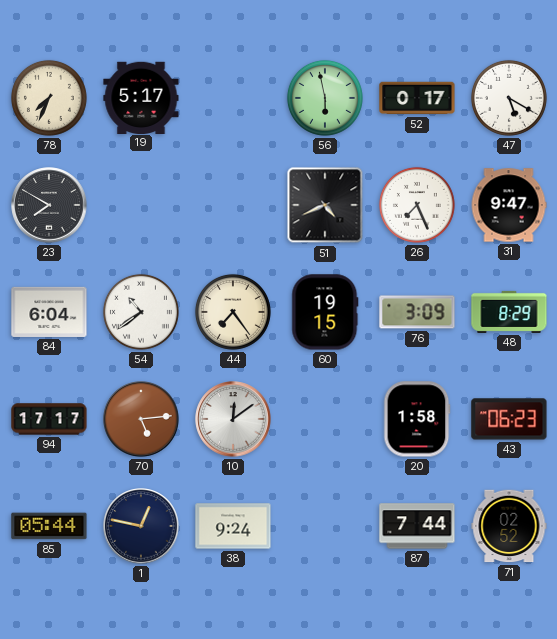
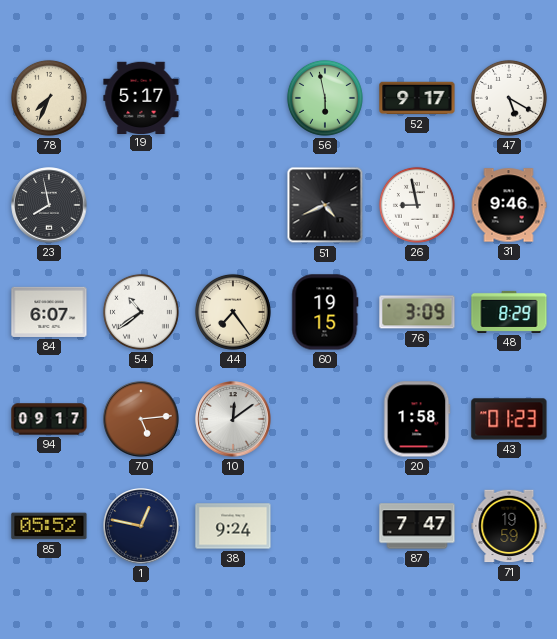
52: 0:17 -> 9:17 (417, 98)
23: 7:50 -> 7:58 (49, 205)
26: 7:26 -> 8:58 (417, 205)
31: 9:47 -> 9:46 (509, 205)
84: 6:04 -> 6:07 (49, 312)
94: 17:17 -> 09:17 (49, 419)
43: 06:23 -> 01:23 (509, 419)
85: 05:44 -> 05:52 (49, 526)
87: 7:44 -> 7:47 (417, 526)
71: 02:52 -> 19:59 (509, 526)
